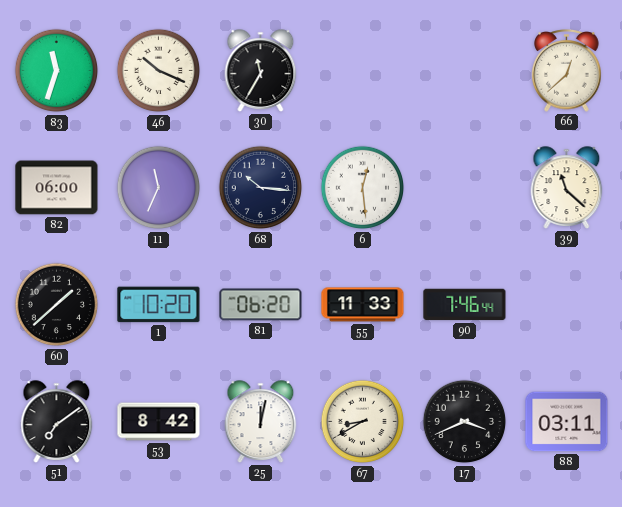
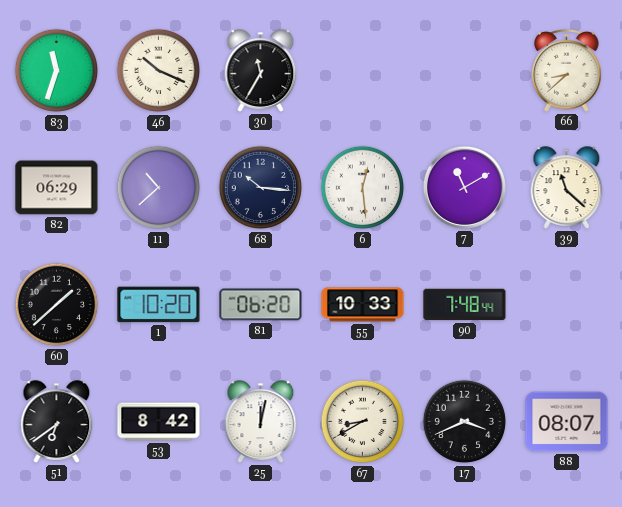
66: 12:38 -> 8:38 (567, 71)
82: 06:00 -> 06:29 (57, 188)
11: 11:34 -> 10:38 (159, 188)
7: none -> 11:10 (464, 187)
55: 11:33 -> 10:33 (363, 305)
90: 7:46 -> 7:48 (465, 305)
51: 7:09 -> 6:39 (57, 422)
88: 03:11 -> 08:07 (567, 422)
